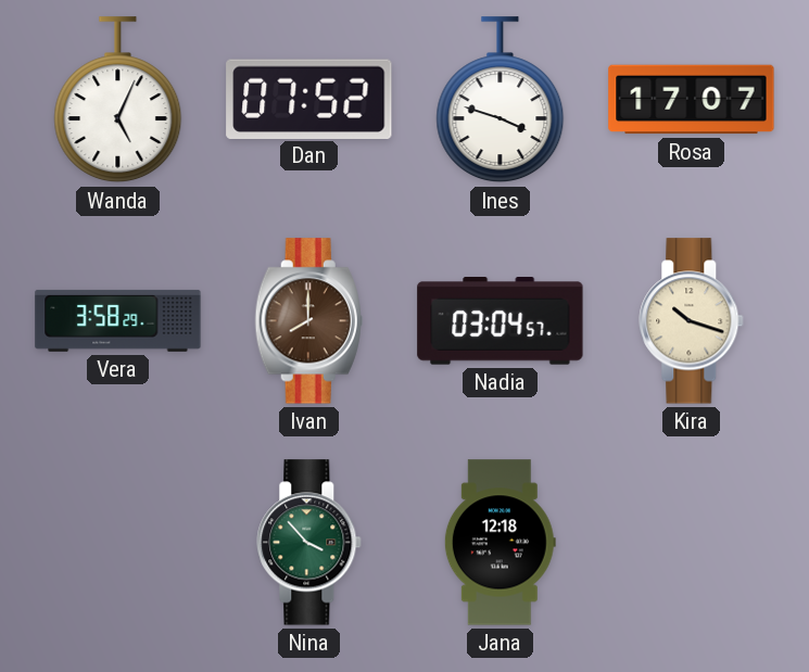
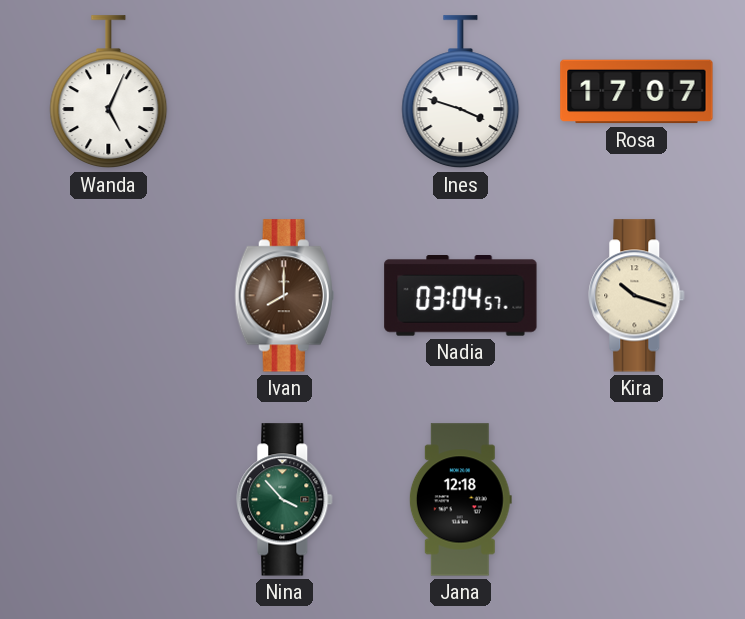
Dan: 07:52 -> none (309, 99)
Vera: 3:58 -> none (118, 320)
